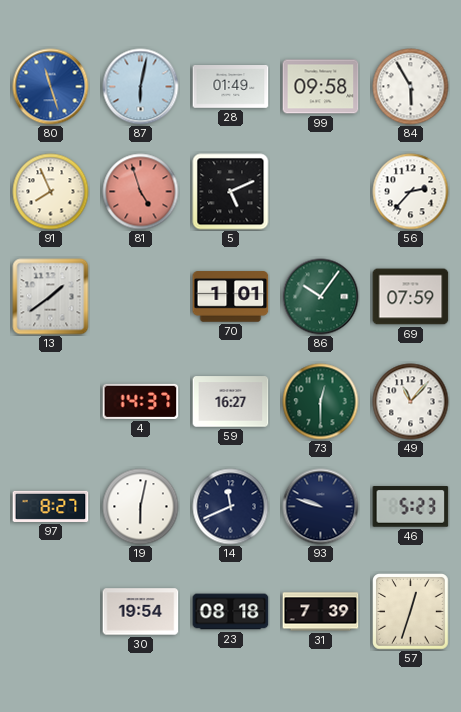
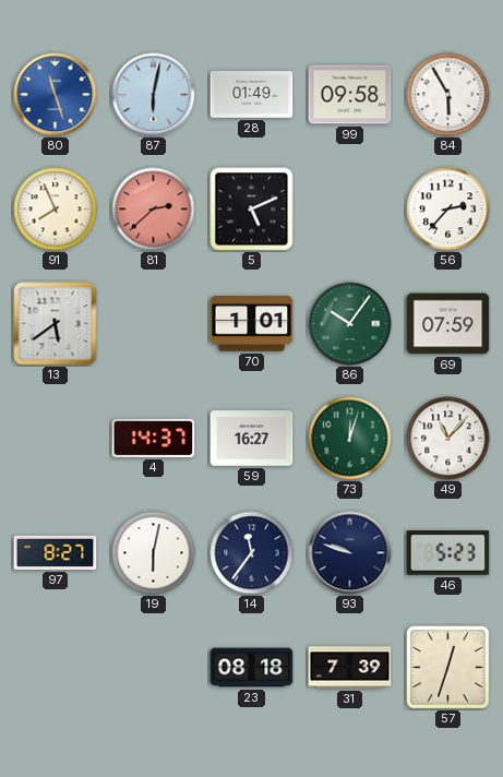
81: 4:57 -> 2:38 (154, 210)
13: 1:39 -> 5:39 (56, 324)
73: 12:30 -> 12:03 (350, 439)
14: 11:41 -> 11:36 (252, 553)
30: 19:54 -> none (141, 612)
